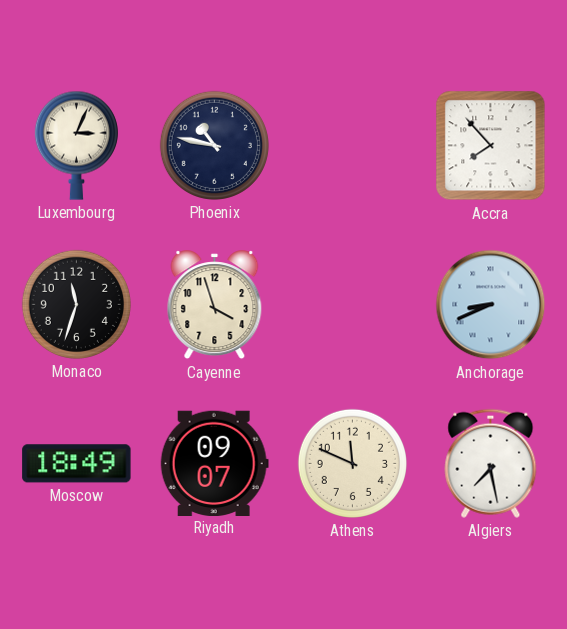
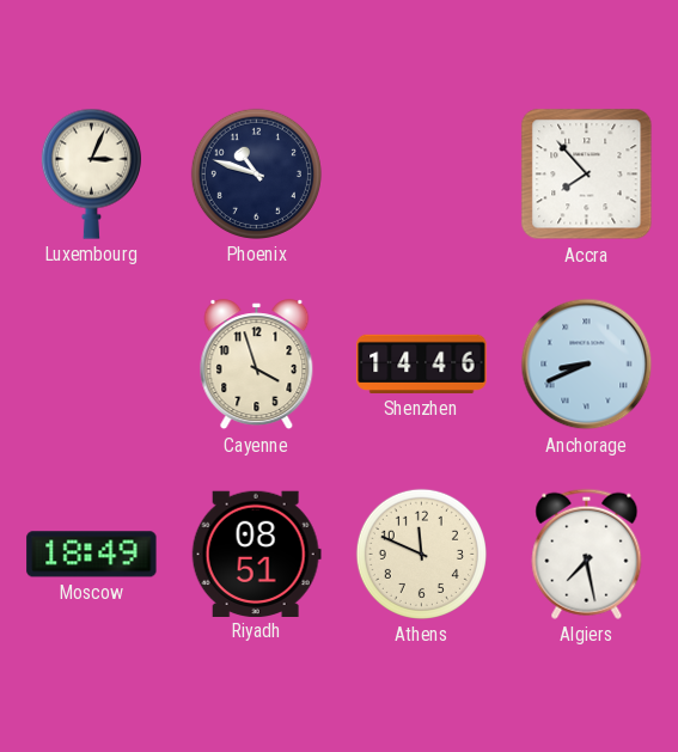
Phoenix: 10:47 -> 10:48 (256, 173)
Monaco: 11:33 -> none (76, 304)
Shenzhen: none -> 14:46 (422, 363)
Riyadh: 09:07 -> 08:51 (256, 554)
